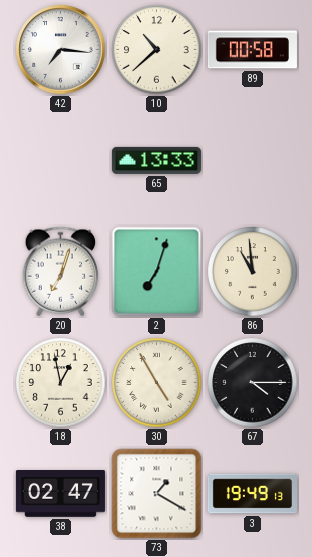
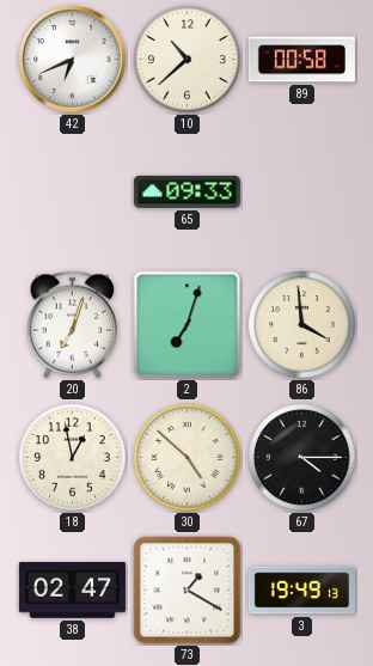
42: 7:16 -> 6:41 (73, 60)
65: 13:33 -> 09:33 (186, 191)
86: 10:59 -> 3:59 (302, 325)
30: 4:55 -> 4:52 (188, 458)
